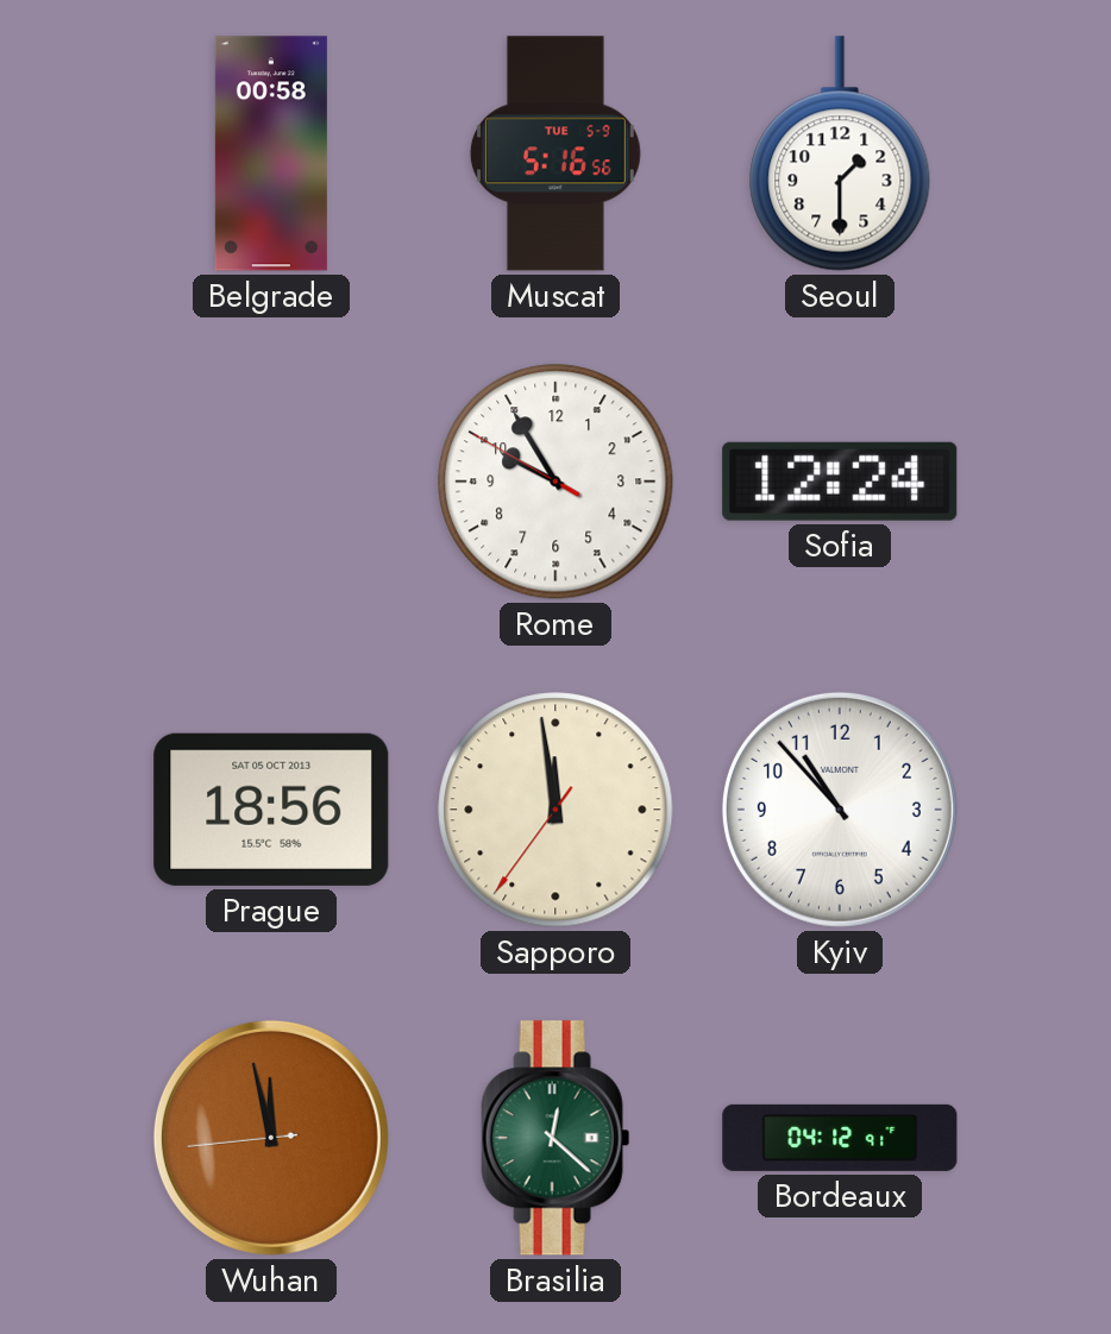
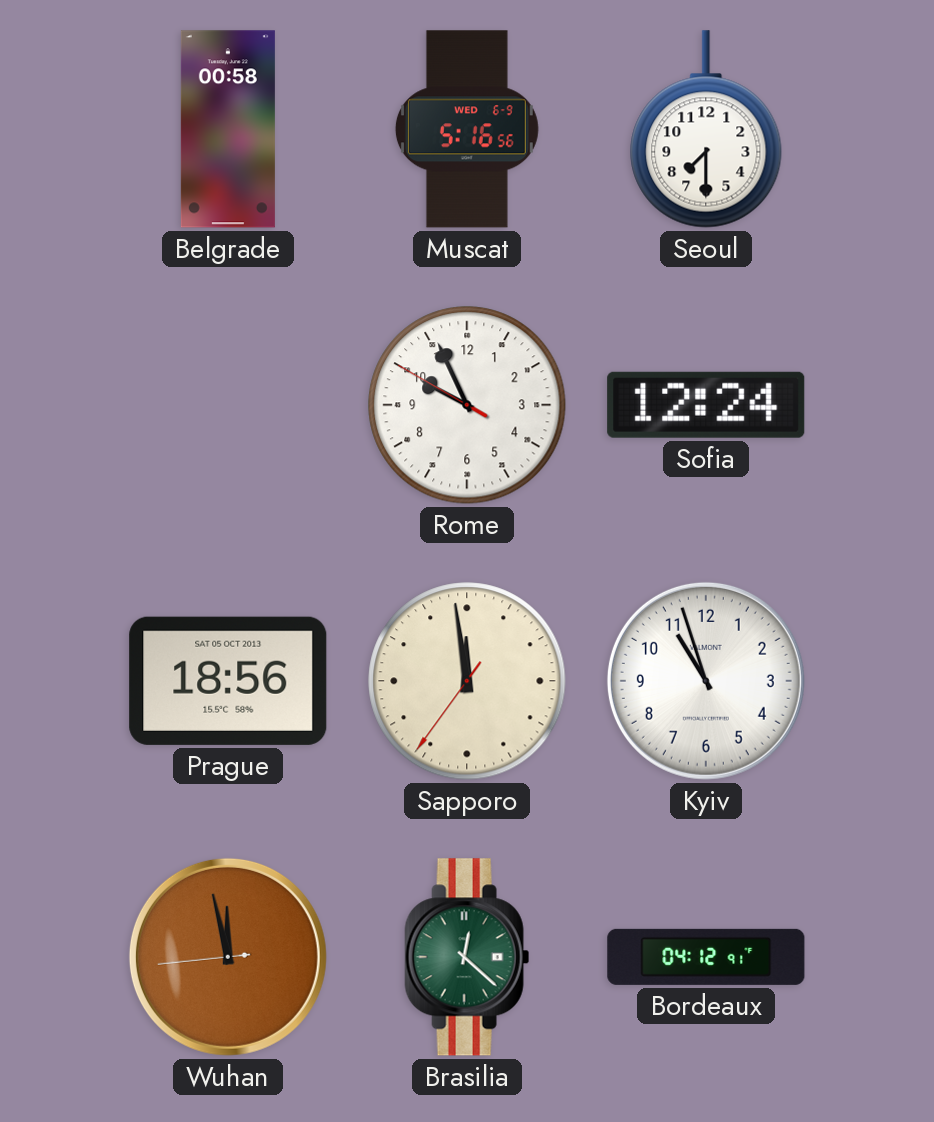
Muscat date: TUE 5-9 -> WED 6-9 (467, 129)
Seoul: 1:30 -> 7:30 (706, 129)
Rome: 9:54 -> 9:55 (467, 405)
Kyiv: 10:53 -> 10:57 (706, 681)
